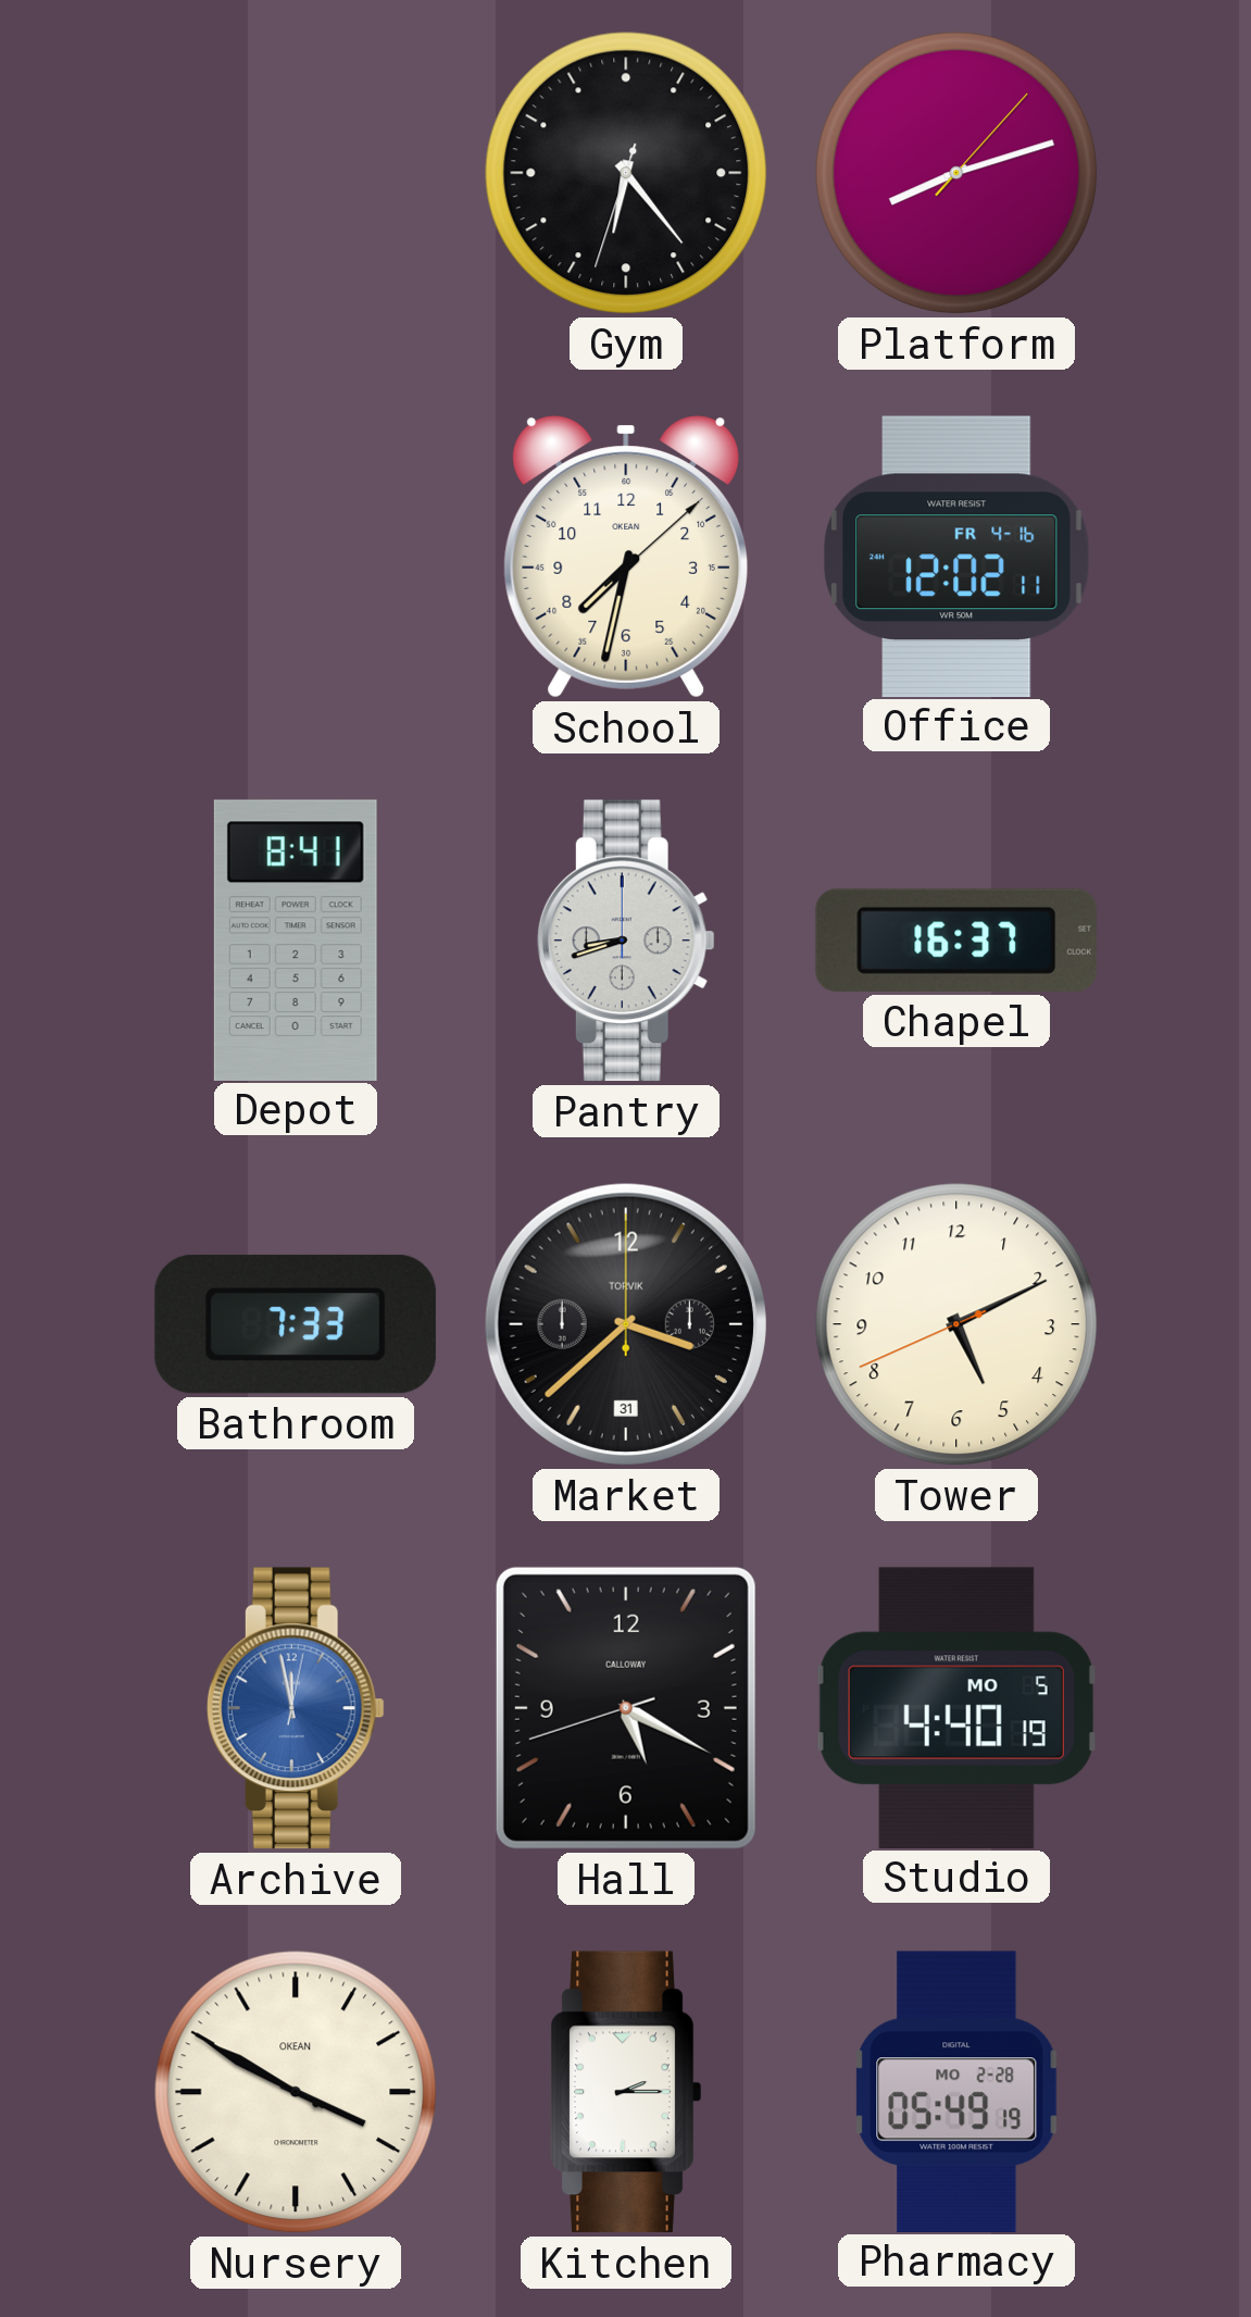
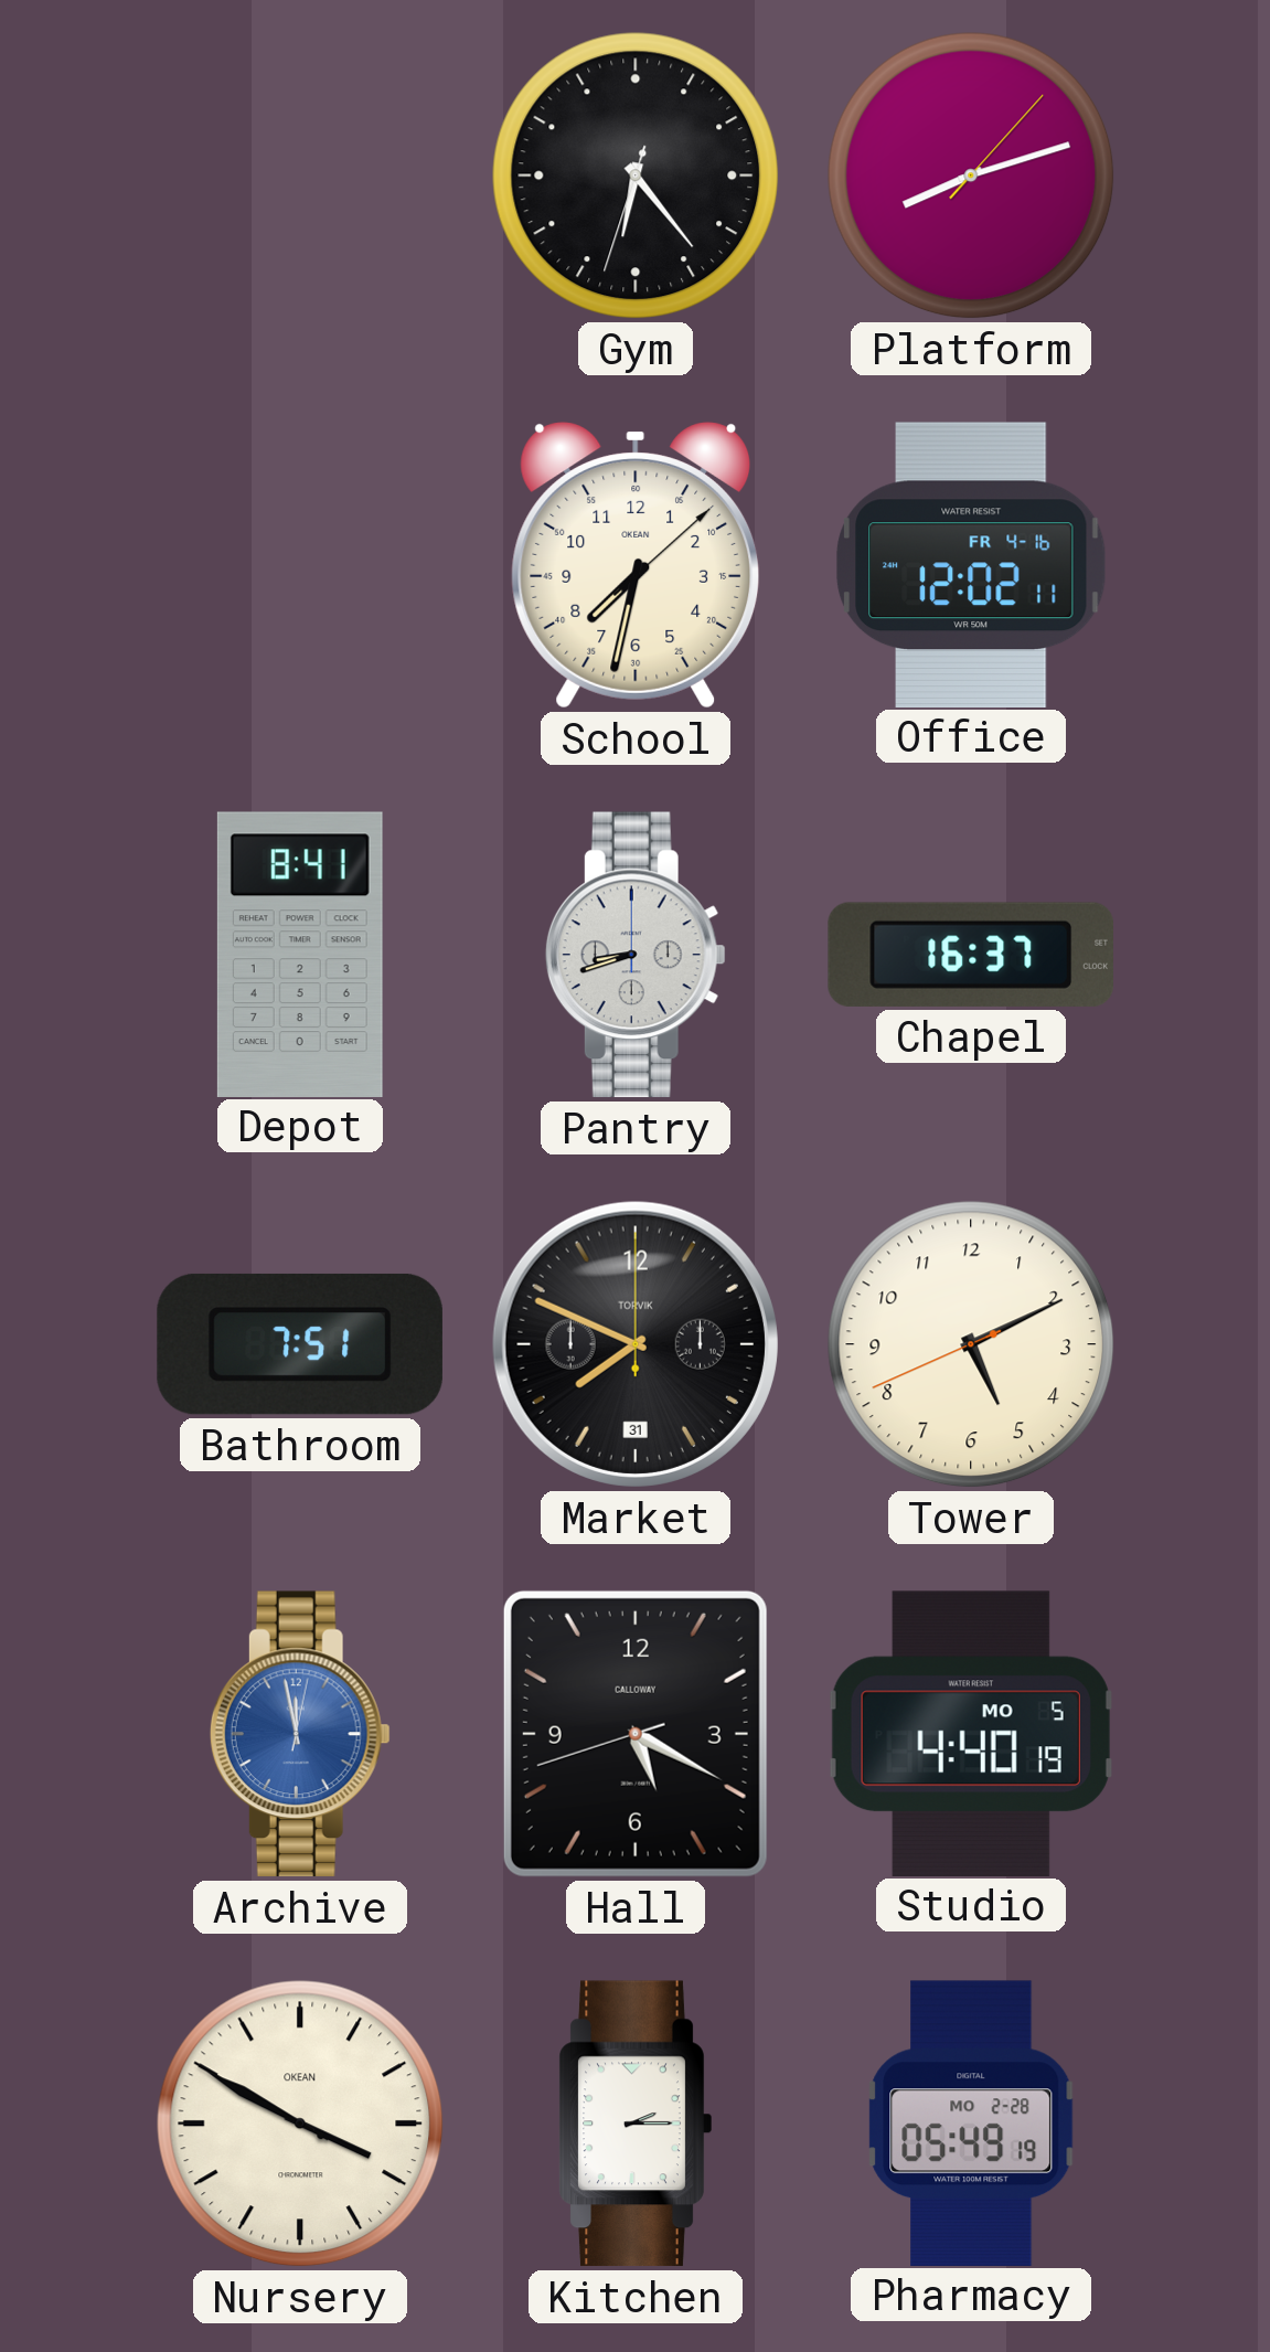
Bathroom: 7:33 -> 7:51 (300, 1344)
Market: 3:38 -> 7:49 (636, 1344)
